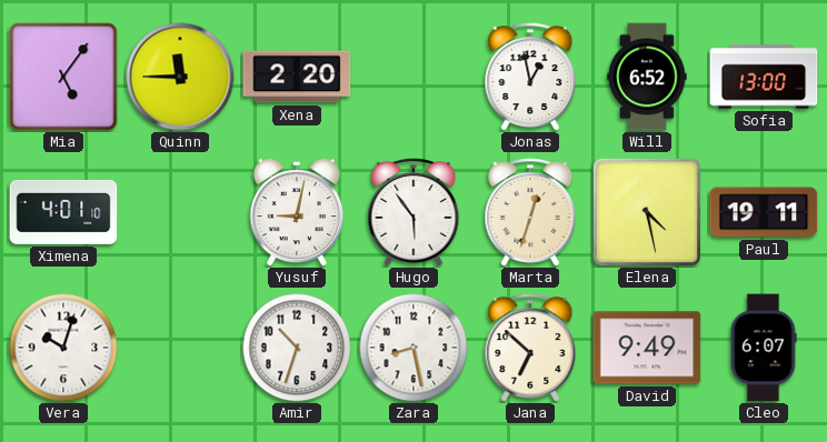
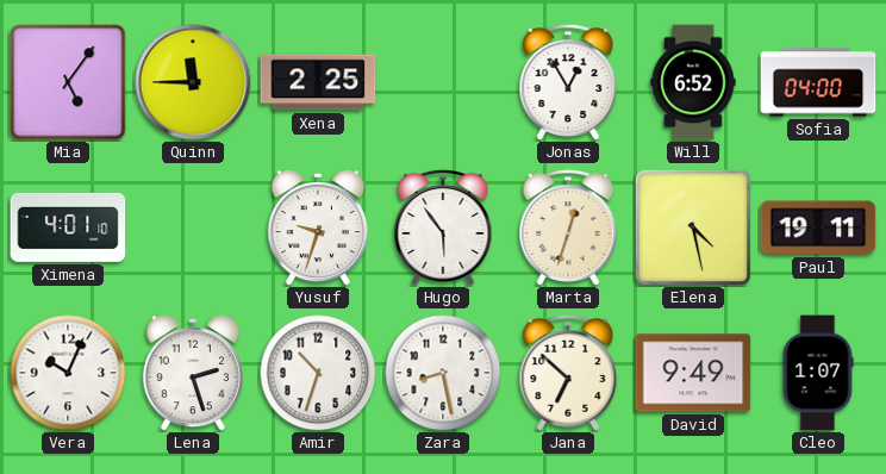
Xena: 2:20 -> 2:25 (318, 82)
Jonas: 12:58 -> 12:55 (568, 83)
Sofia: 13:00 -> 04:00 (818, 82)
Yusuf: 9:02 -> 9:33 (318, 227)
Vera: 10:03 -> 10:04 (68, 373)
Lena: none -> 2:27 (193, 373)
Cleo: 6:07 -> 1:07 (818, 373)
